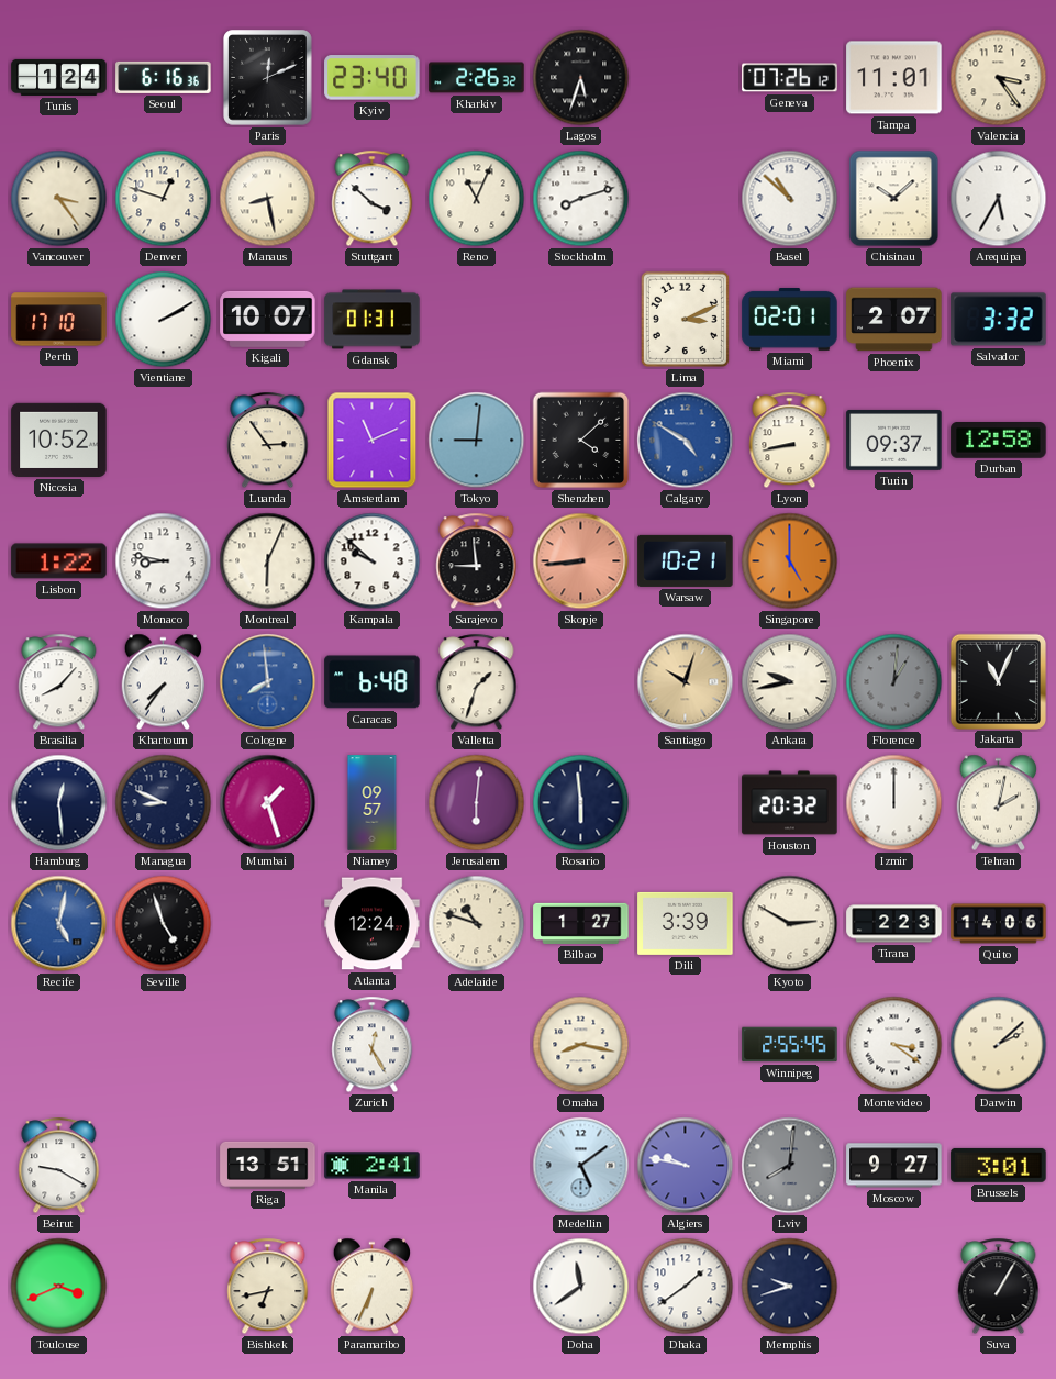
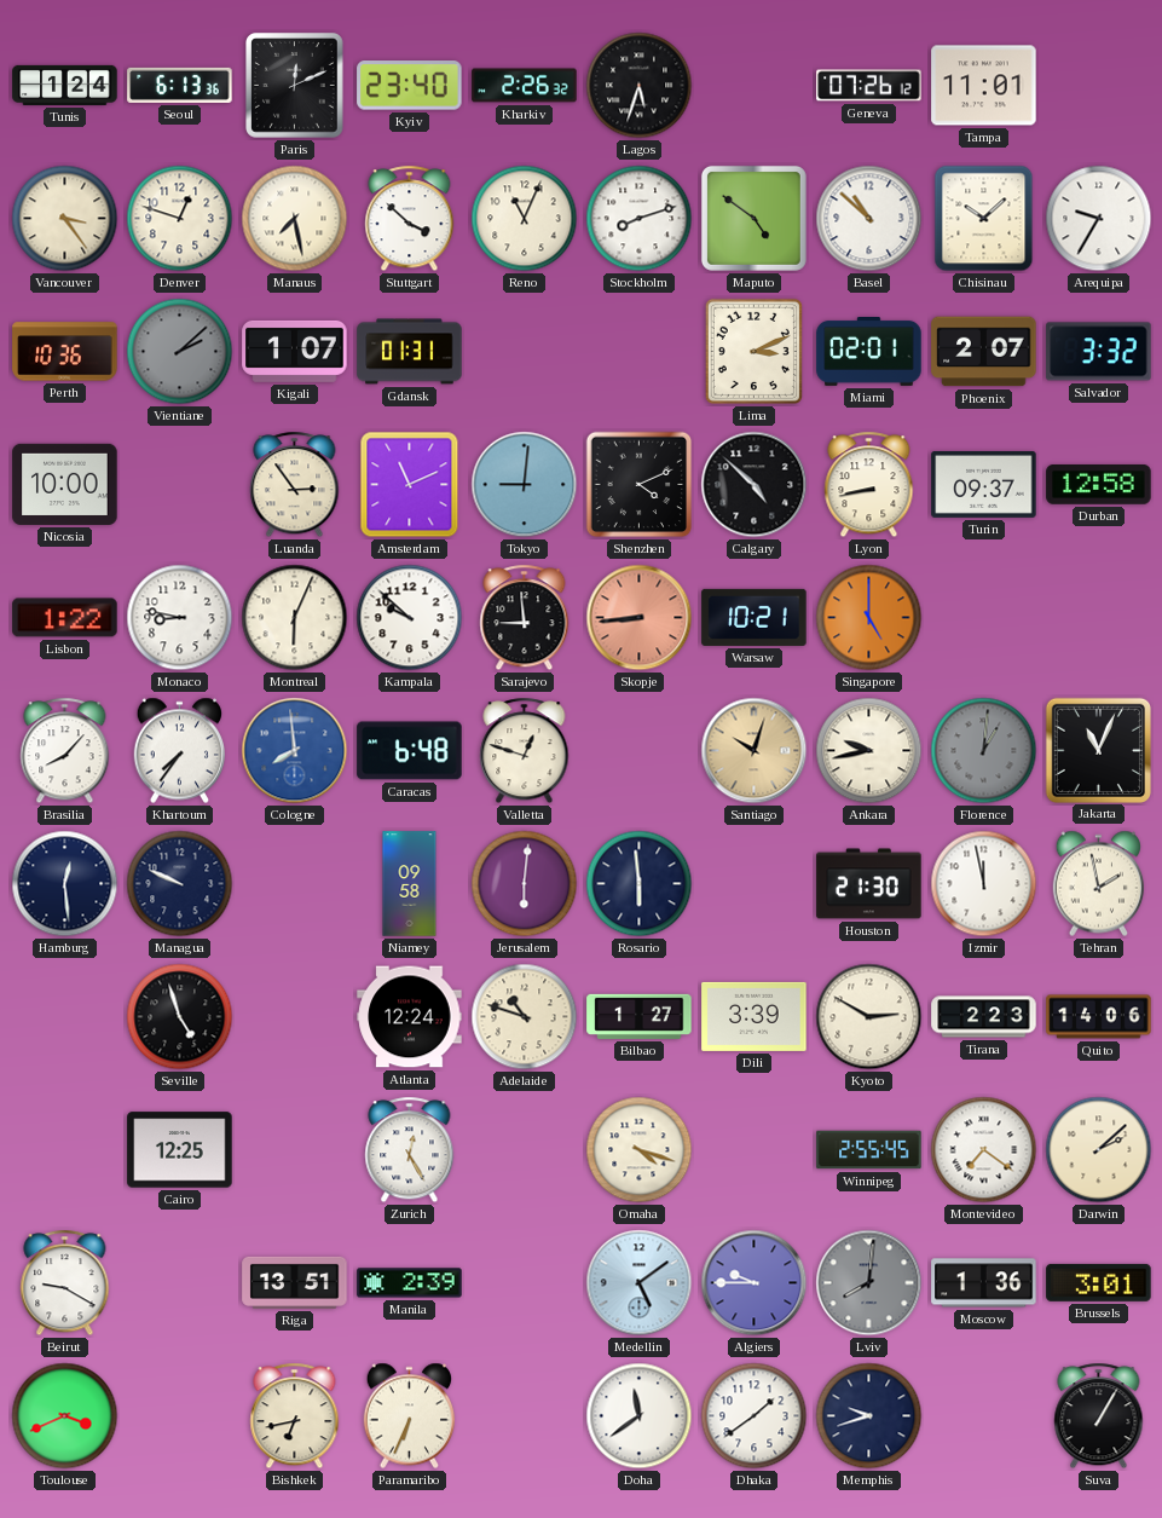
Seoul: 6:16 -> 6:13 (180, 85)
Valencia: 3:24 -> none (999, 78)
Manaus: 8:28 -> 7:28 (295, 219)
Maputo: none -> 4:51 (753, 218)
Arequipa: 5:35 -> 9:35 (1099, 219)
Perth: 17:10 -> 10:36 (65, 352)
Vientiane: 2:10 -> 2:08 (180, 352)
Vientiane dial: white -> grey (180, 352)
Kigali: 10:07 -> 1:07 (295, 351)
Nicosia: 10:52 -> 10:00 (65, 484)
Shenzhen: 4:08 -> 4:11 (640, 485)
Calgary: 4:50 -> 4:52 (755, 485)
Calgary dial: blue -> black (755, 485)
Valletta: 1:33 -> 12:48 (525, 751)
Managua: 8:49 -> 9:49 (180, 884)
Mumbai: 1:27 -> none (268, 803)
Niamey: 09:57 -> 09:58 (410, 884)
Houston: 20:32 -> 21:30 (869, 884)
Izmir: 12:00 -> 11:58 (984, 884)
Tehran: 2:02 -> 1:58 (1099, 884)
Recife: 5:02 -> none (59, 924)
Cairo: none -> 12:25 (180, 1150)
Omaha: 8:17 -> 4:18 (640, 1150)
Montevideo: 3:21 -> 7:21 (984, 1150)
Manila: 2:41 -> 2:39 (410, 1283)
Algiers: 9:47 -> 9:45 (755, 1283)
Moscow: 9:27 -> 1:36 (984, 1283)
